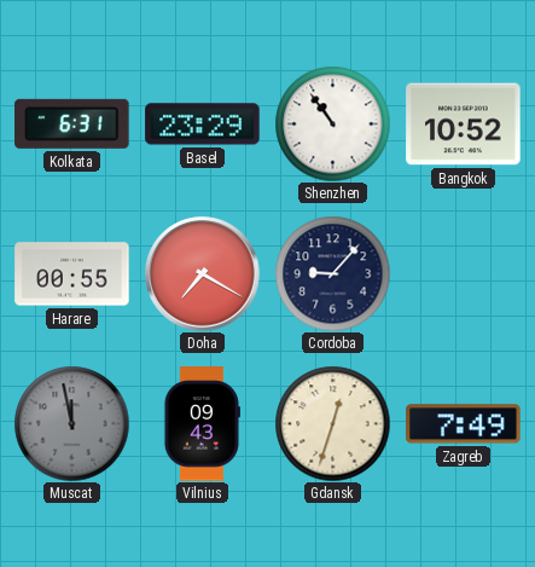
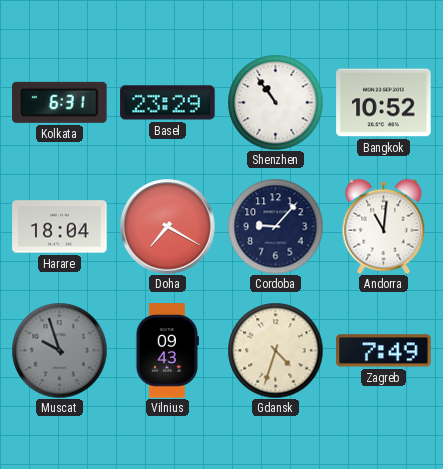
Harare: 00:55 -> 18:04 (60, 227)
Andorra: none -> 11:01 (384, 226)
Muscat: 11:58 -> 9:57 (59, 350)
Gdansk: 12:33 -> 4:33 (275, 350)
